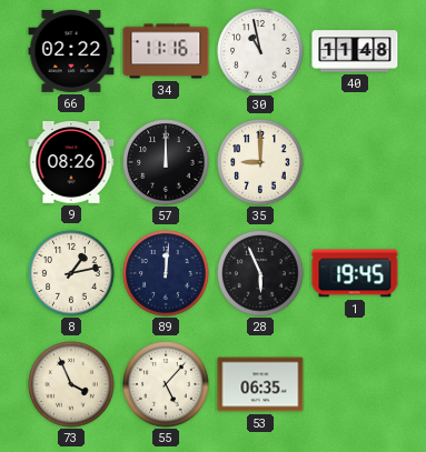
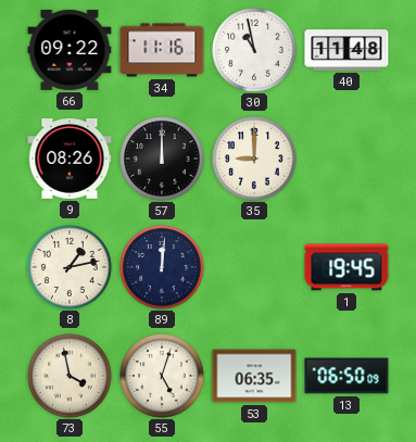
66: 02:22 -> 09:22 (70, 50)
28: 5:56 -> none (260, 273)
73: 3:56 -> 3:58 (70, 376)
55: 5:07 -> 5:03 (162, 376)
13: none -> 06:50 (346, 376)
